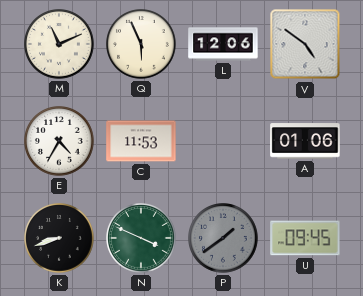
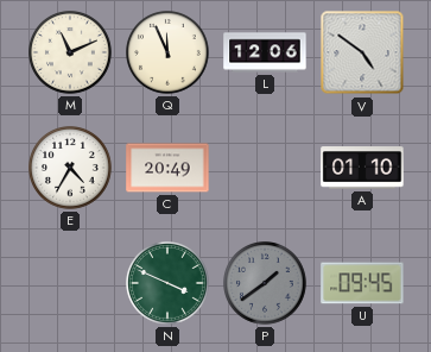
Q: 5:56 -> 11:56 (169, 54)
C: 11:53 -> 20:49 (167, 168)
A: 01:06 -> 01:10 (362, 168)
K: 8:42 -> none (60, 239)
